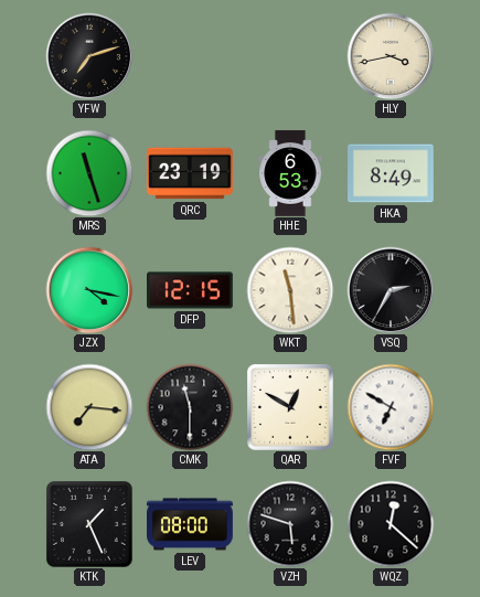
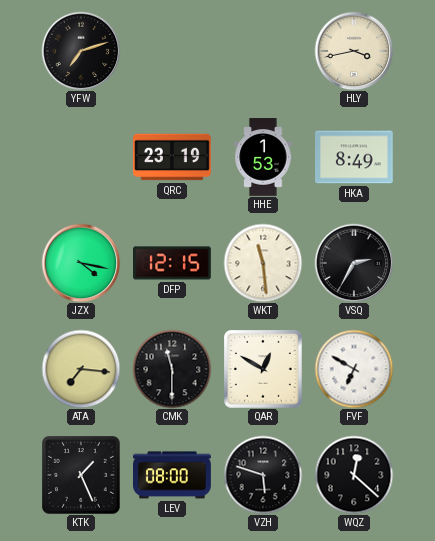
MRS: 11:27 -> none (89, 173)
HHE: 6:53 -> 1:53 (263, 157)
